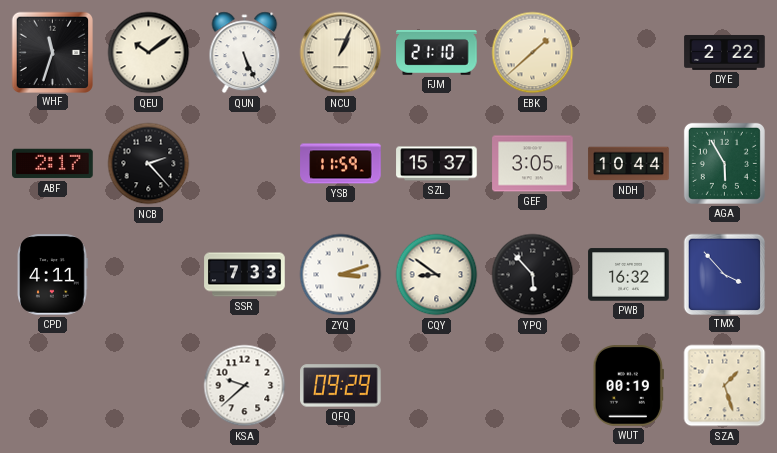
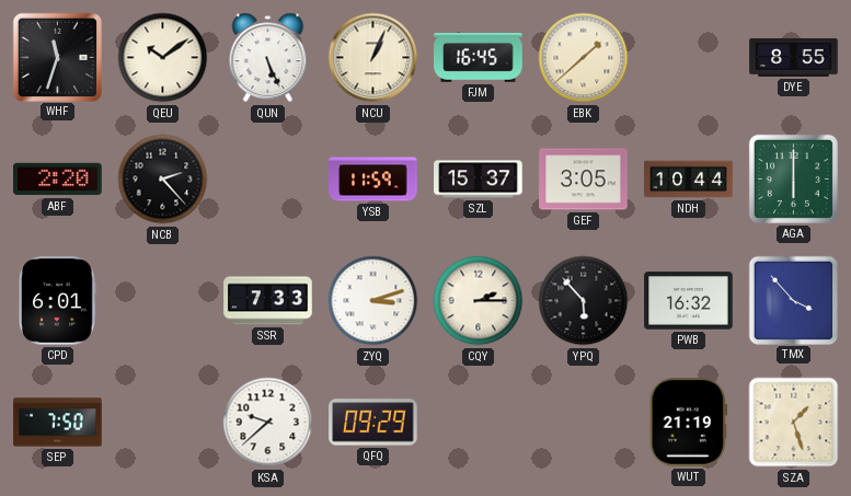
FJM: 21:10 -> 16:45 (479, 58)
DYE: 2:22 -> 8:55 (794, 57)
ABF: 2:17 -> 2:20 (58, 180)
AGA: 5:55 -> 6:00 (793, 178)
CPD: 4:11 -> 6:01 (58, 301)
CQY: 8:51 -> 2:15 (479, 301)
SEP: none -> 7:50 (58, 423)
WUT: 00:19 -> 21:19 (688, 423)
